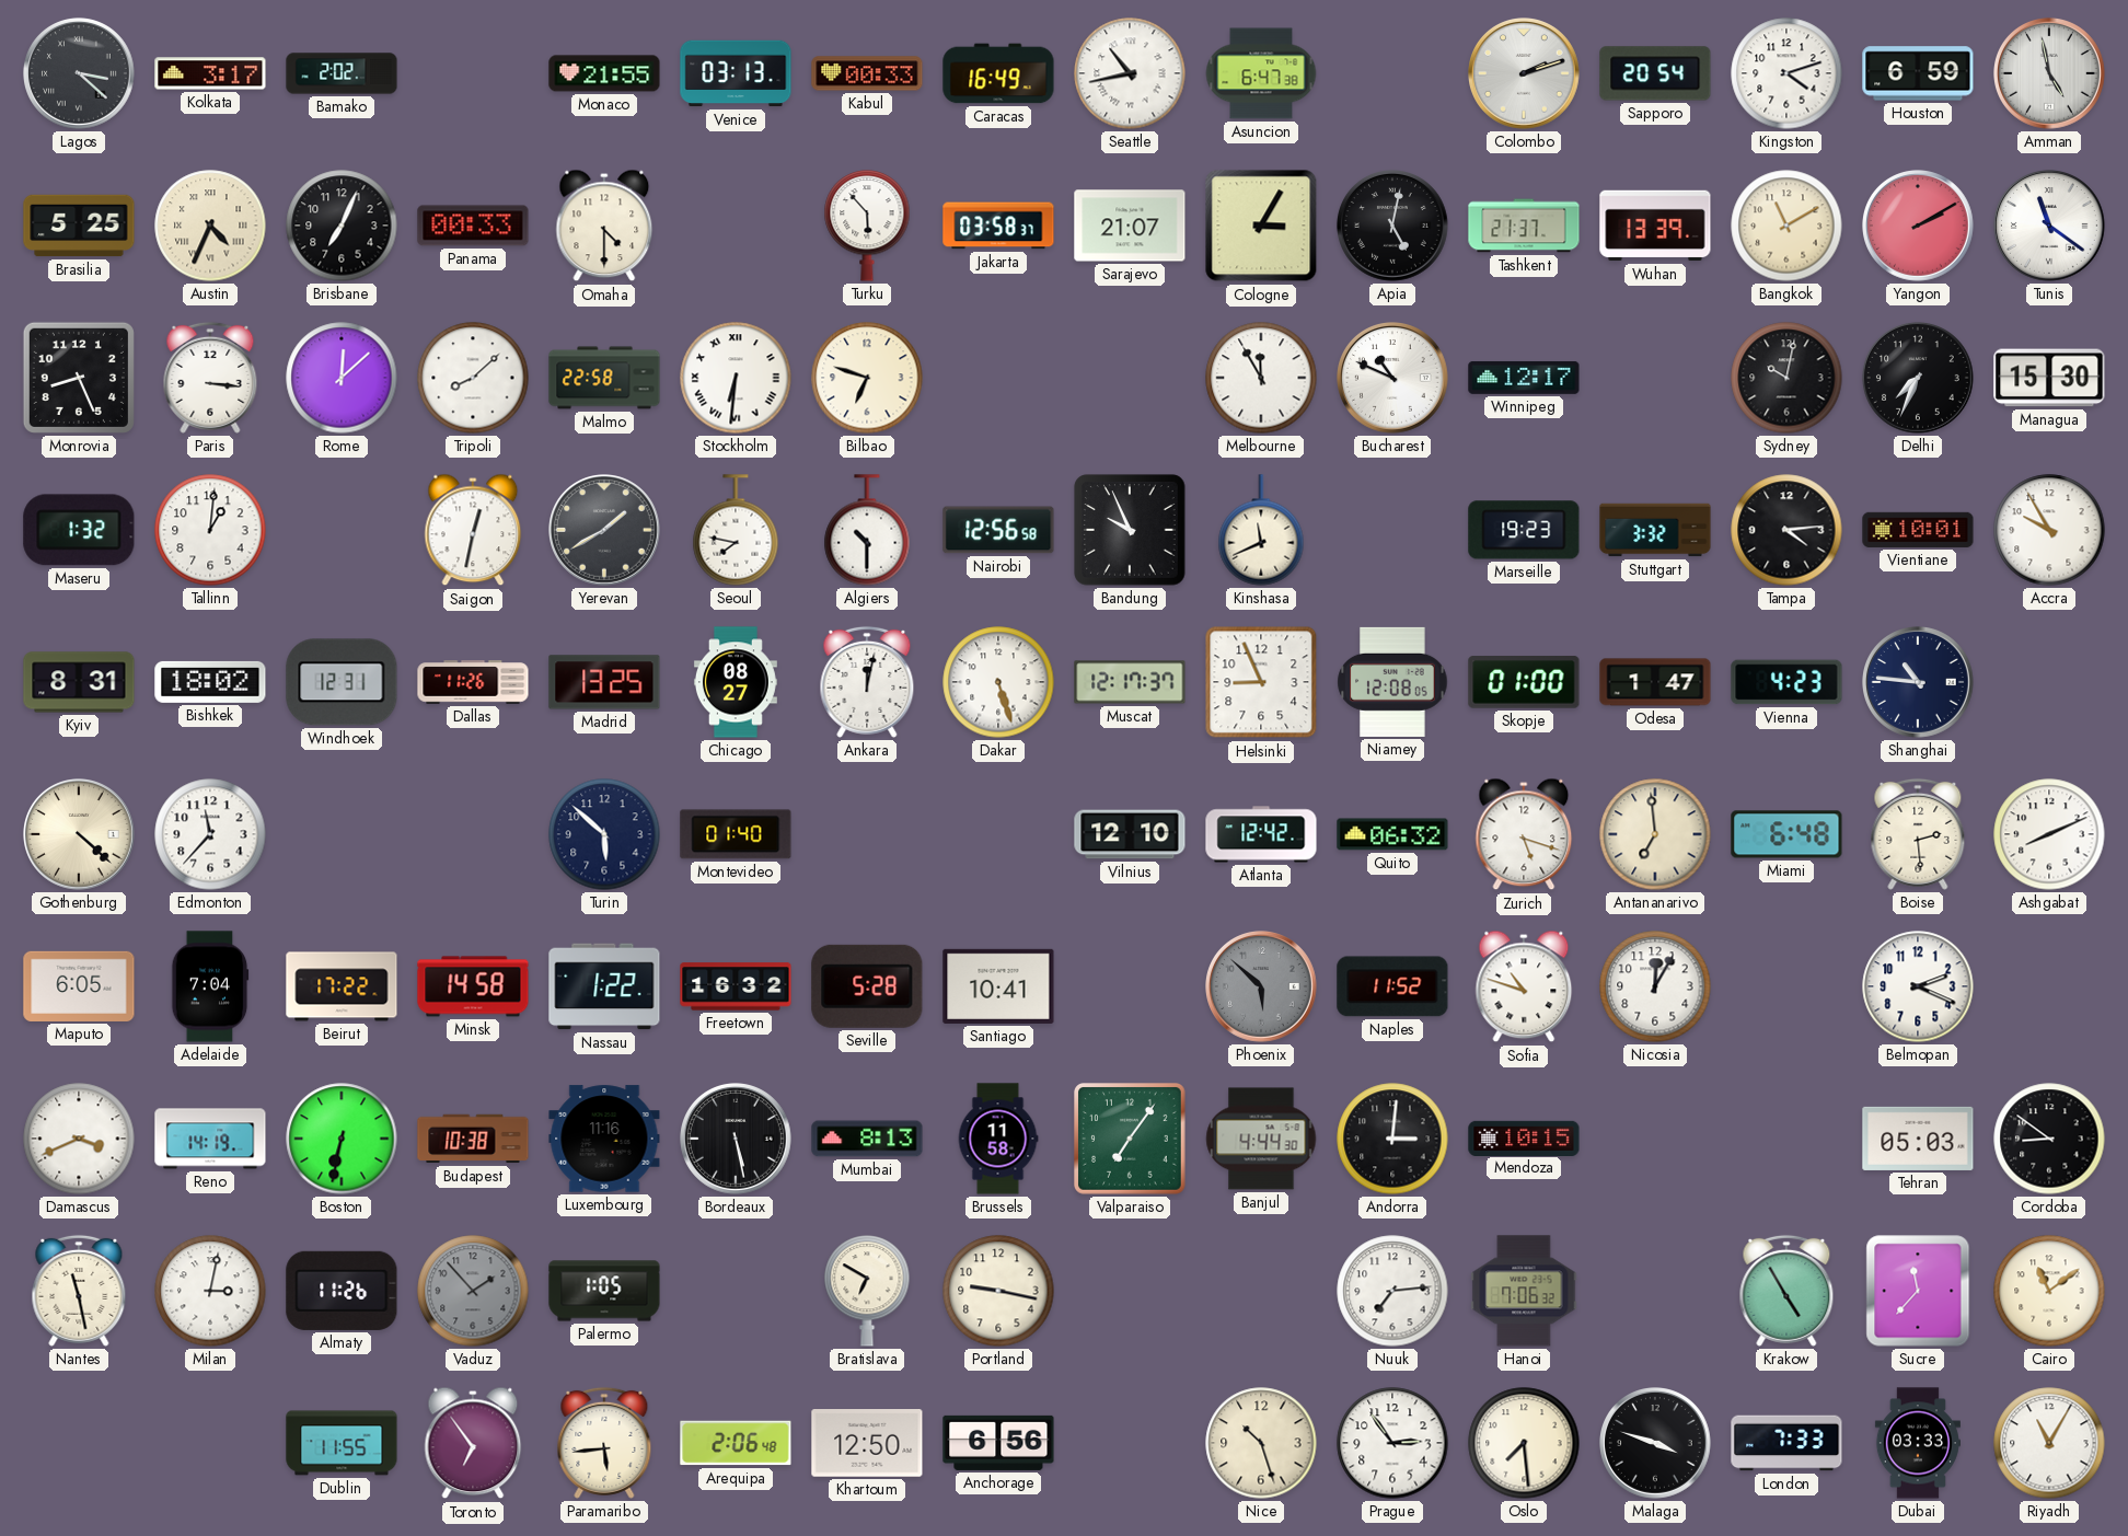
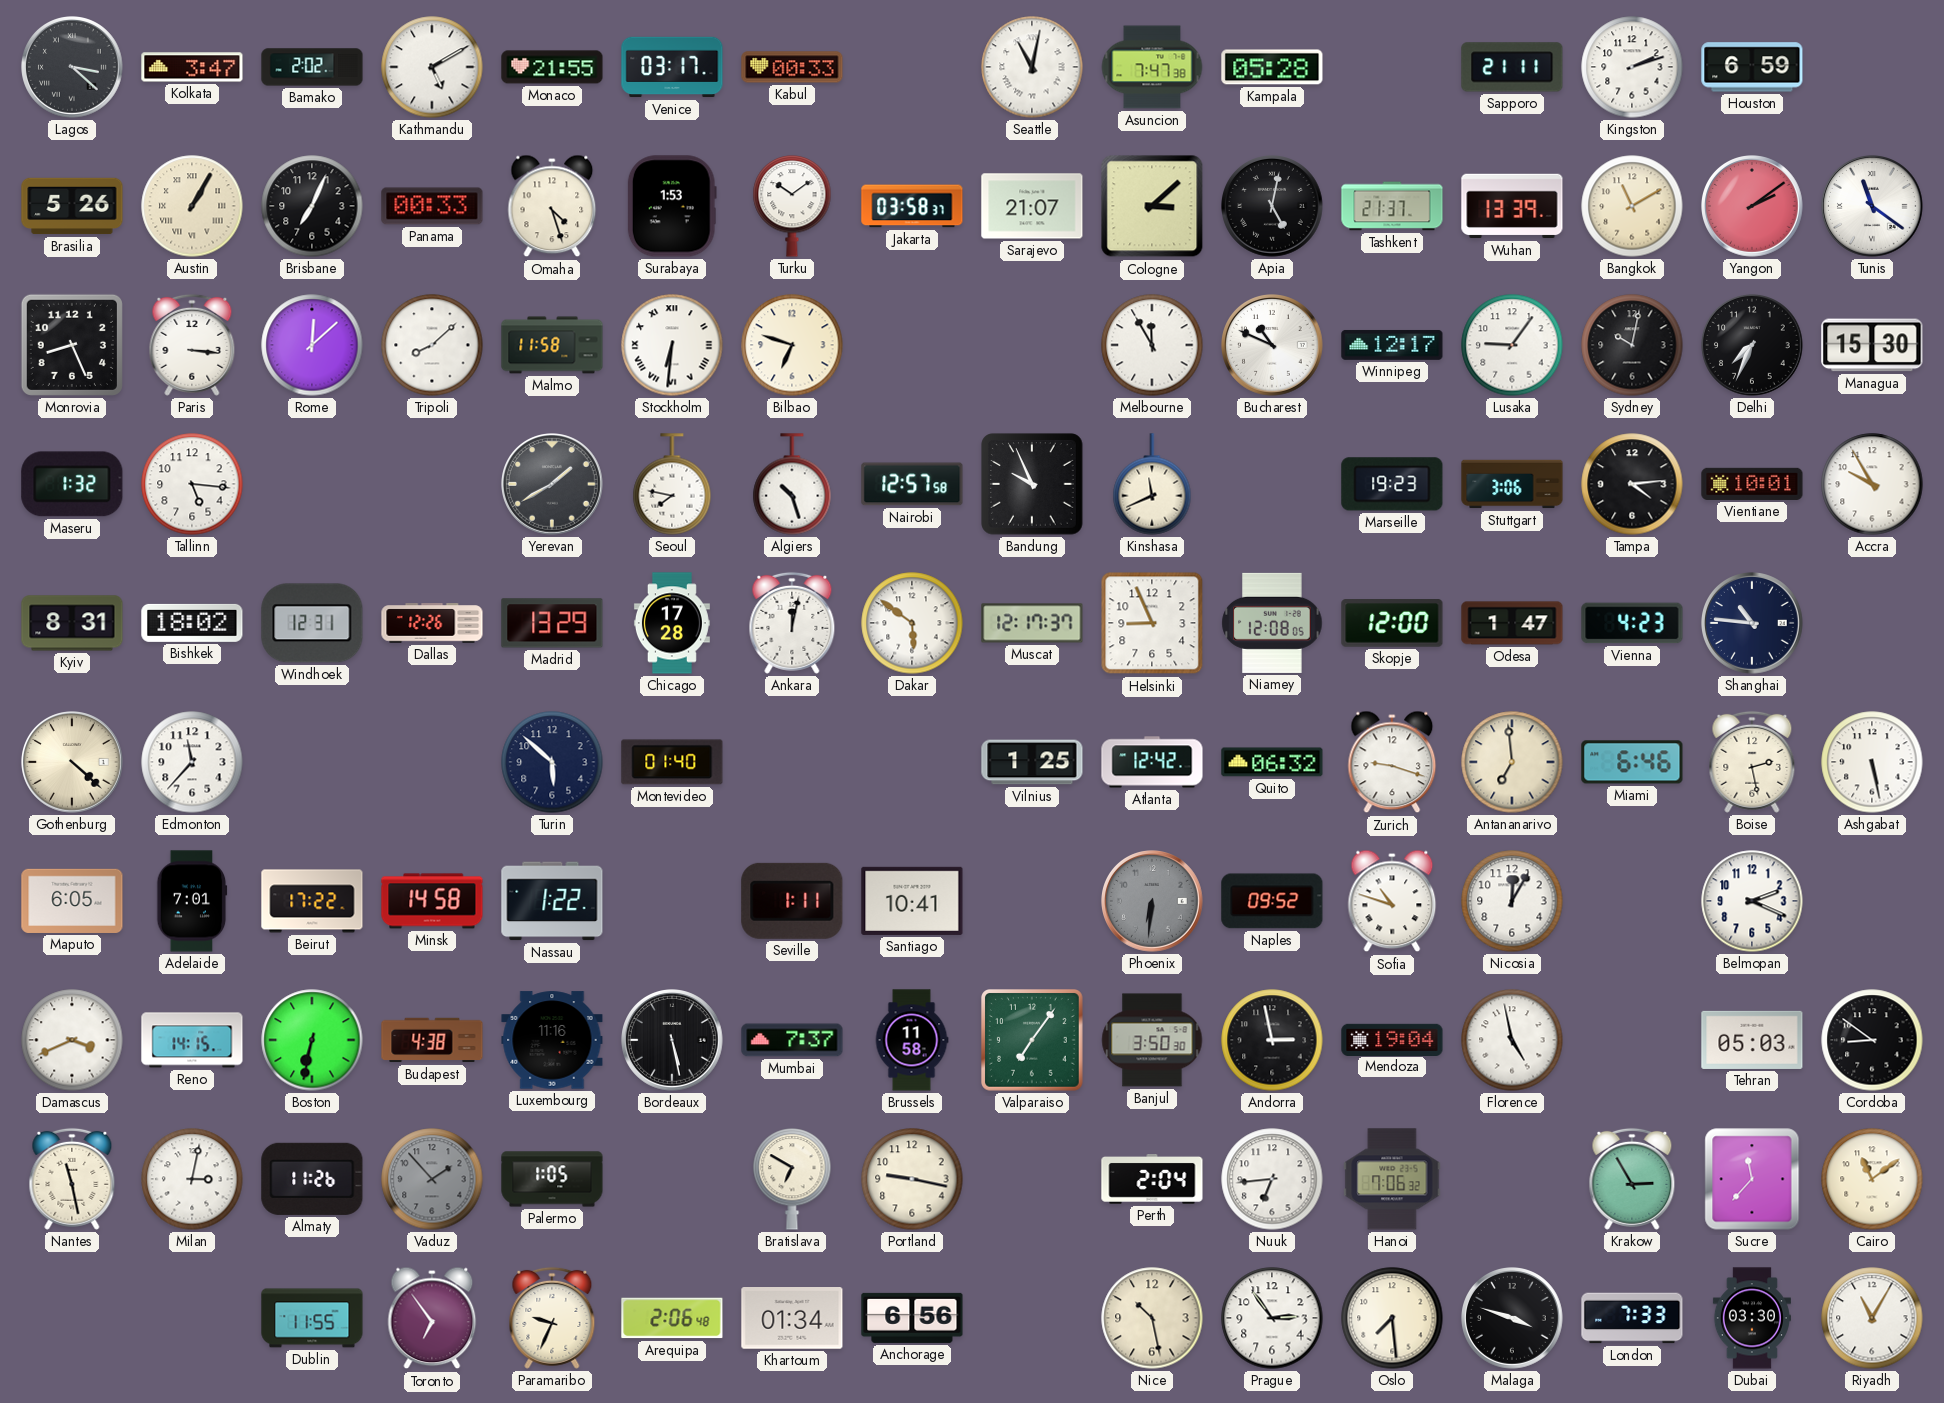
Kolkata: 3:17 -> 3:47 (192, 67)
Kathmandu: none -> 5:10 (432, 67)
Venice: 03:13 -> 03:17 (672, 67)
Caracas: 16:49 -> none (998, 73)
Seattle: 10:43 -> 11:02 (1032, 67)
Asuncion: 6:47 -> 7:47 (1152, 67)
Kampala: none -> 05:28 (1272, 67)
Colombo: 2:12 -> none (1525, 74)
Sapporo: 20:54 -> 21:11 (1512, 67)
Kingston: 4:12 -> 2:12 (1632, 67)
Amman: 4:58 -> none (2050, 74)
Brasilia: 5:25 -> 5:26 (72, 206)
Austin: 4:34 -> 1:05 (192, 206)
Omaha: 4:30 -> 4:27 (552, 206)
Surabaya: none -> 1:53 (672, 206)
Turku: 5:53 -> 10:09 (792, 206)
Cologne: 3:05 -> 3:08 (1152, 206)
Yangon: 2:10 -> 2:09 (1753, 207)
Malmo: 22:58 -> 11:58 (552, 345)
Lusaka: none -> 9:06 (1512, 345)
Tallinn: 1:01 -> 5:16 (192, 484)
Saigon: 12:32 -> none (473, 530)
Algiers: 10:30 -> 10:27 (792, 484)
Nairobi: 12:56 -> 12:57 (912, 484)
Stuttgart: 3:32 -> 3:06 (1512, 484)
Dallas: 11:26 -> 12:26 (432, 623)
Madrid: 13:25 -> 13:29 (552, 623)
Chicago: 08:27 -> 17:28 (672, 623)
Dakar: 5:27 -> 5:51 (912, 623)
Skopje: 01:00 -> 12:00 (1392, 623)
Vilnius: 12:10 -> 1:25 (1032, 762)
Zurich: 5:18 -> 9:18 (1392, 762)
Miami: 6:48 -> 6:46 (1632, 762)
Boise: 2:29 -> 2:28 (1752, 762)
Ashgabat: 8:11 -> 5:28 (1872, 762)
Adelaide: 7:04 -> 7:01 (192, 901)
Freetown: 16:32 -> none (736, 986)
Seville: 5:28 -> 1:11 (792, 901)
Phoenix: 5:52 -> 6:31 (1153, 902)
Naples: 11:52 -> 09:52 (1272, 901)
Reno: 14:19 -> 14:15 (192, 1040)
Budapest: 10:38 -> 4:38 (432, 1040)
Mumbai: 8:13 -> 7:37 (792, 1040)
Banjul: 4:44 -> 3:50 (1152, 1040)
Andorra: 3:01 -> 2:58 (1272, 1040)
Mendoza: 10:15 -> 19:04 (1392, 1039)
Florence: none -> 4:58 (1512, 1040)
Perth: none -> 2:04 (1152, 1180)
Nuuk: 7:14 -> 6:44 (1272, 1179)
Krakow: 4:55 -> 2:55 (1632, 1179)
Paramaribo: 5:44 -> 9:34 (552, 1318)
Khartoum: 12:50 -> 01:34 (792, 1318)
Nice: 10:27 -> 10:28 (1152, 1318)
Dubai: 03:33 -> 03:30 (1752, 1318)
